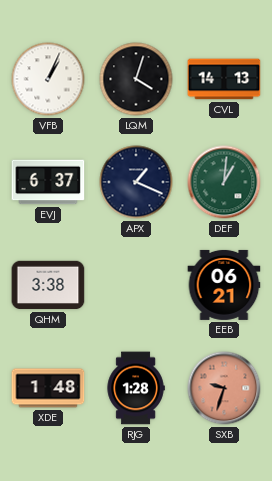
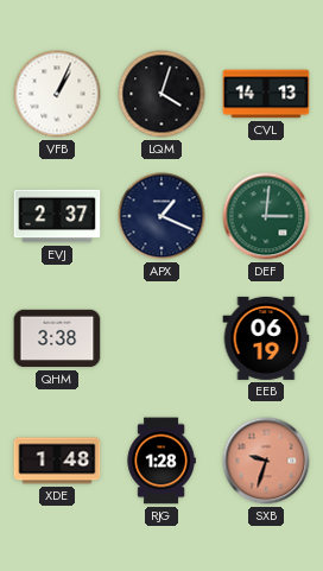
EVJ: 6:37 -> 2:37 (57, 216)
DEF: 1:01 -> 3:01 (266, 216)
EEB: 06:21 -> 06:19 (266, 338)
